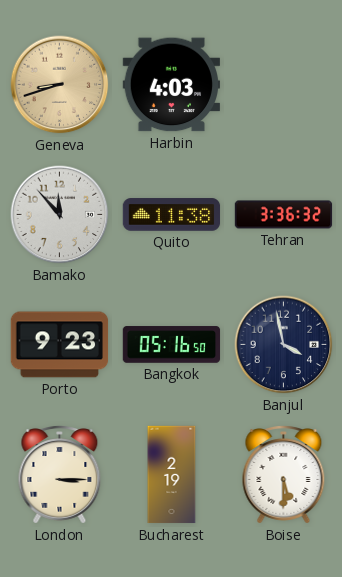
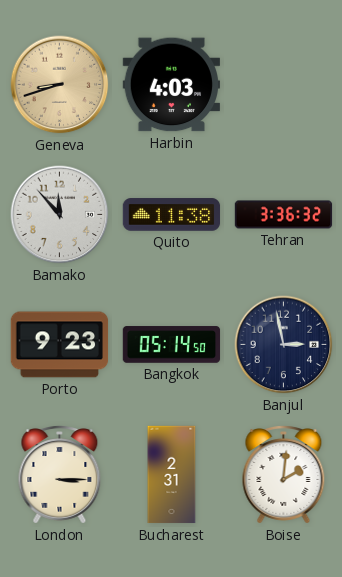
Bangkok: 05:16 -> 05:14 (172, 345)
Banjul: 3:58 -> 2:58 (284, 345)
Bucharest: 2:19 -> 2:31 (172, 475)
Boise: 5:30 -> 2:01 (284, 475)
